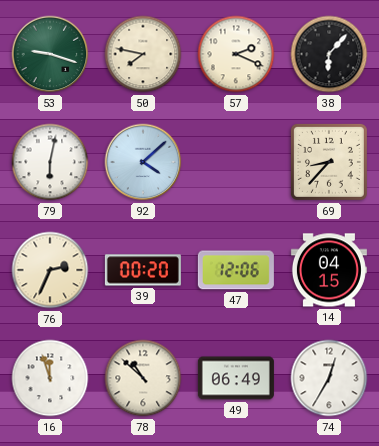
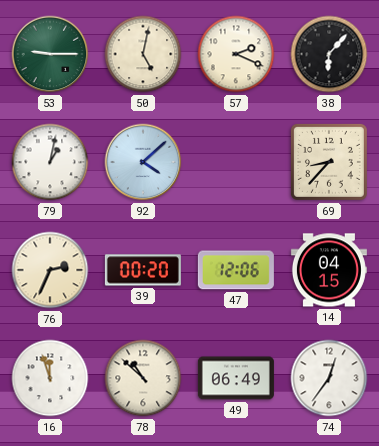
53: 9:18 -> 9:15 (50, 54)
50: 7:47 -> 5:02 (143, 54)
79: 6:02 -> 1:02 (50, 162)
74: 12:35 -> 12:36 (329, 378)
